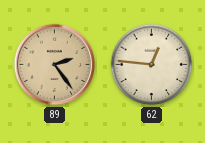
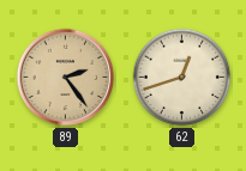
62: 12:46 -> 12:42 (182, 78)
